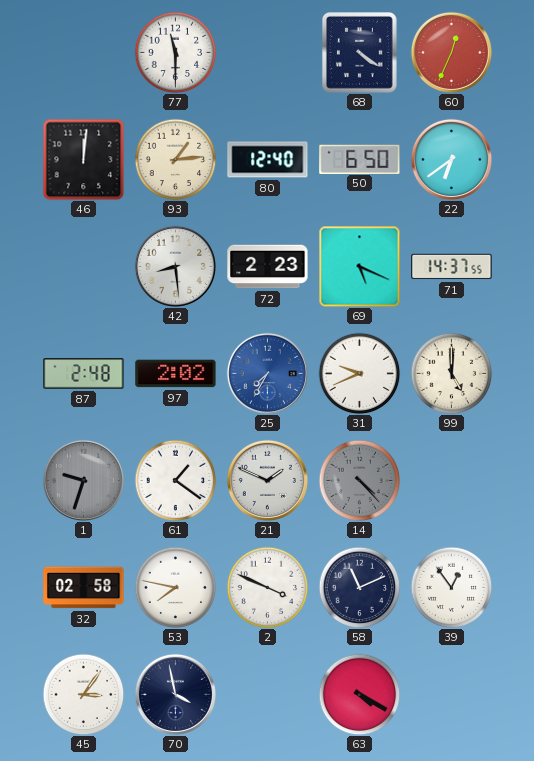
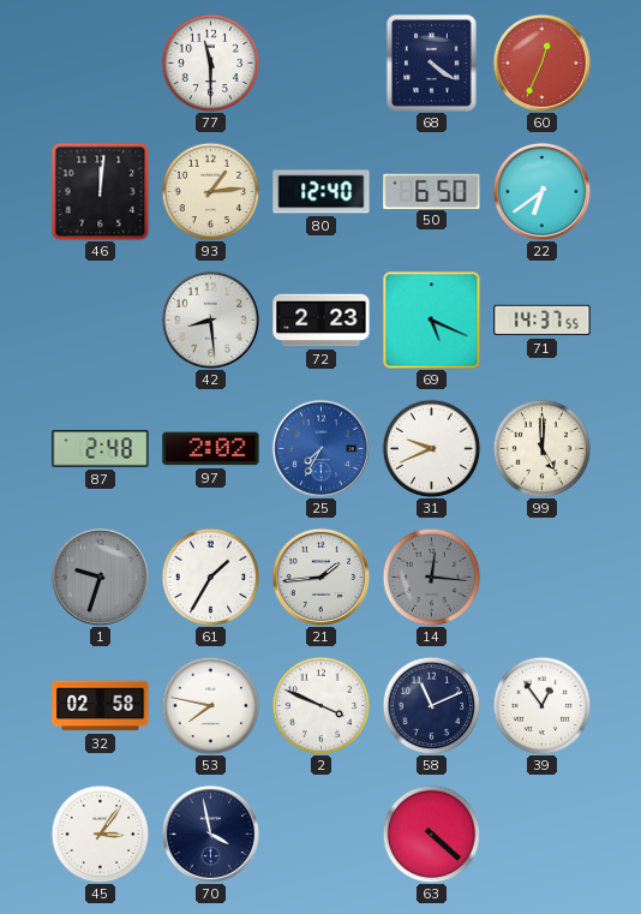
61: 1:21 -> 1:35 (210, 577)
21: 1:49 -> 1:44 (320, 577)
14: 4:23 -> 12:16 (431, 577)
63: 4:20 -> 4:22 (431, 834)
